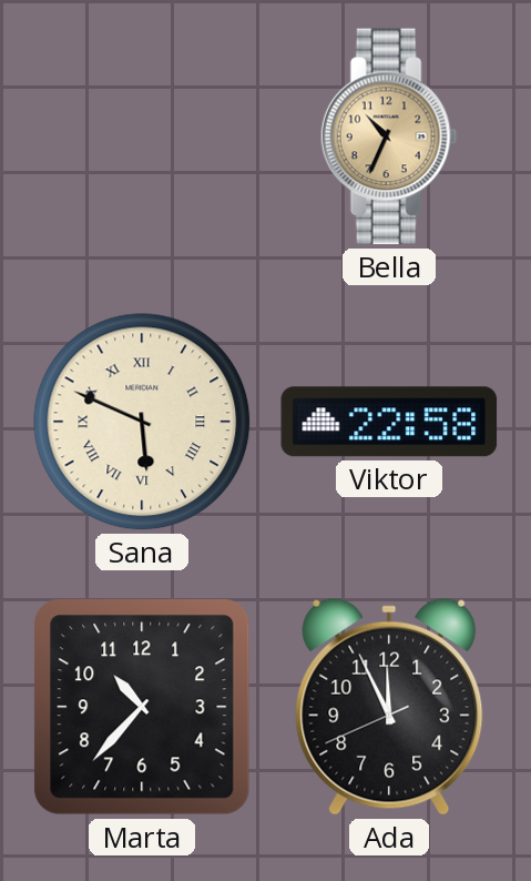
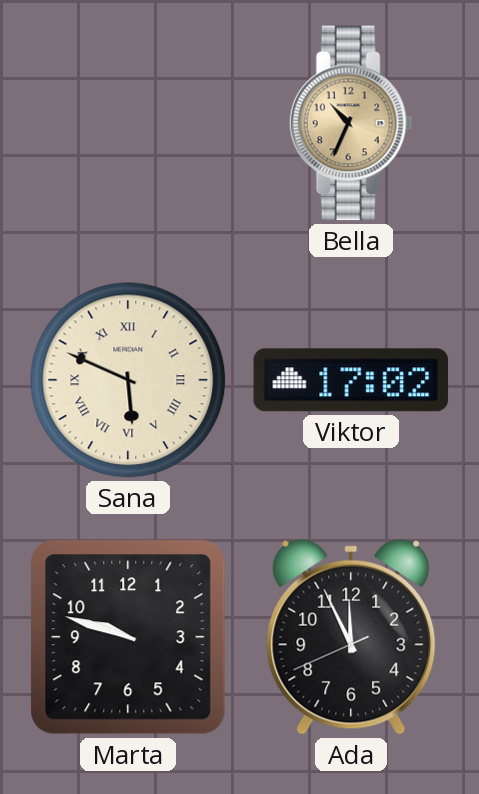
Viktor: 22:58 -> 17:02 (351, 380)
Marta: 10:37 -> 9:48 (128, 637)
